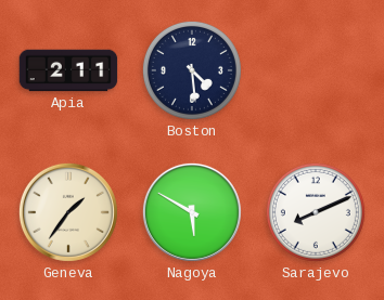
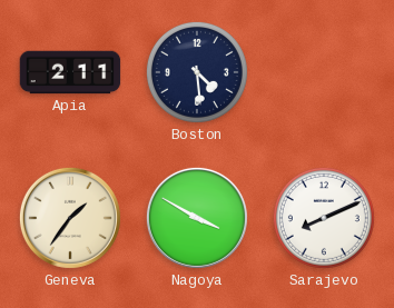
Nagoya: 5:50 -> 3:50 (197, 218)
